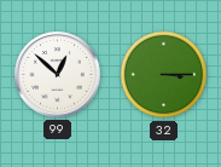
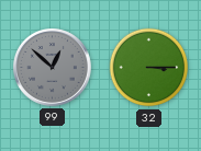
99 dial: white -> grey (53, 68)
